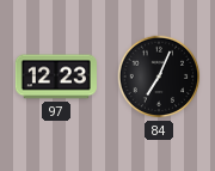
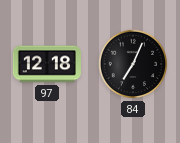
97: 12:23 -> 12:18 (47, 64)
